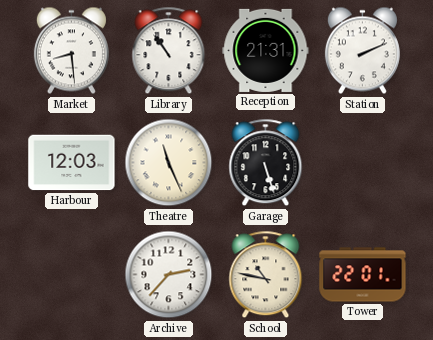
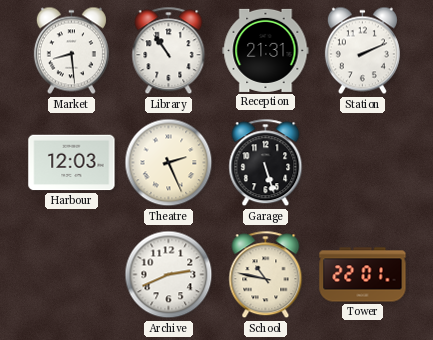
Theatre: 11:26 -> 2:26 (169, 163)
Archive: 2:37 -> 2:41 (169, 275)
